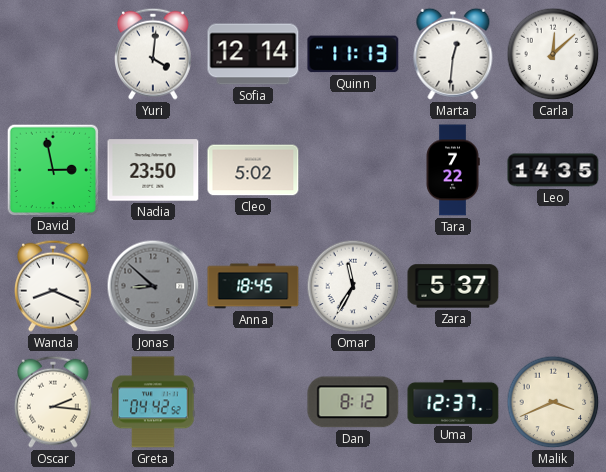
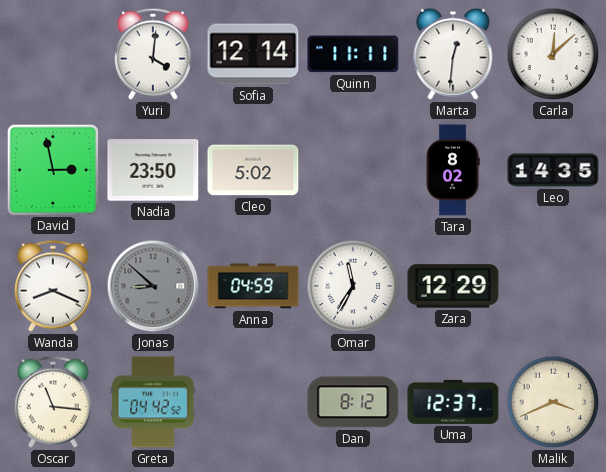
Quinn: 11:13 -> 11:11 (353, 54)
Tara: 7:22 -> 8:02 (453, 170)
Anna: 18:45 -> 04:59 (253, 286)
Zara: 5:37 -> 12:29 (453, 286)
Oscar: 2:16 -> 11:16 (54, 402)
